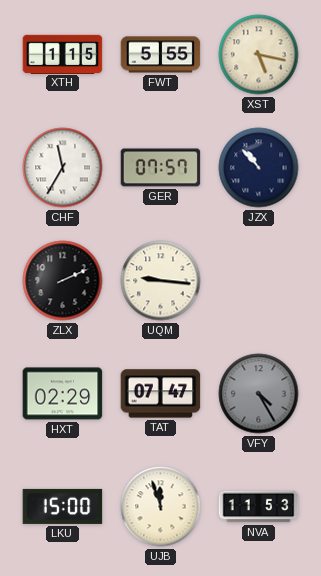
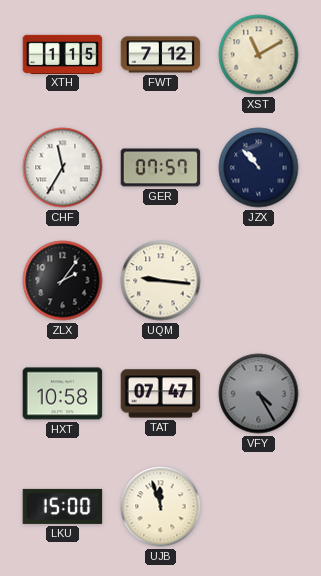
FWT: 5:55 -> 7:12 (161, 55)
XST: 5:17 -> 11:10 (259, 55)
ZLX: 2:11 -> 2:06 (63, 281)
HXT: 02:29 -> 10:58 (63, 394)
NVA: 11:53 -> none (259, 507)
